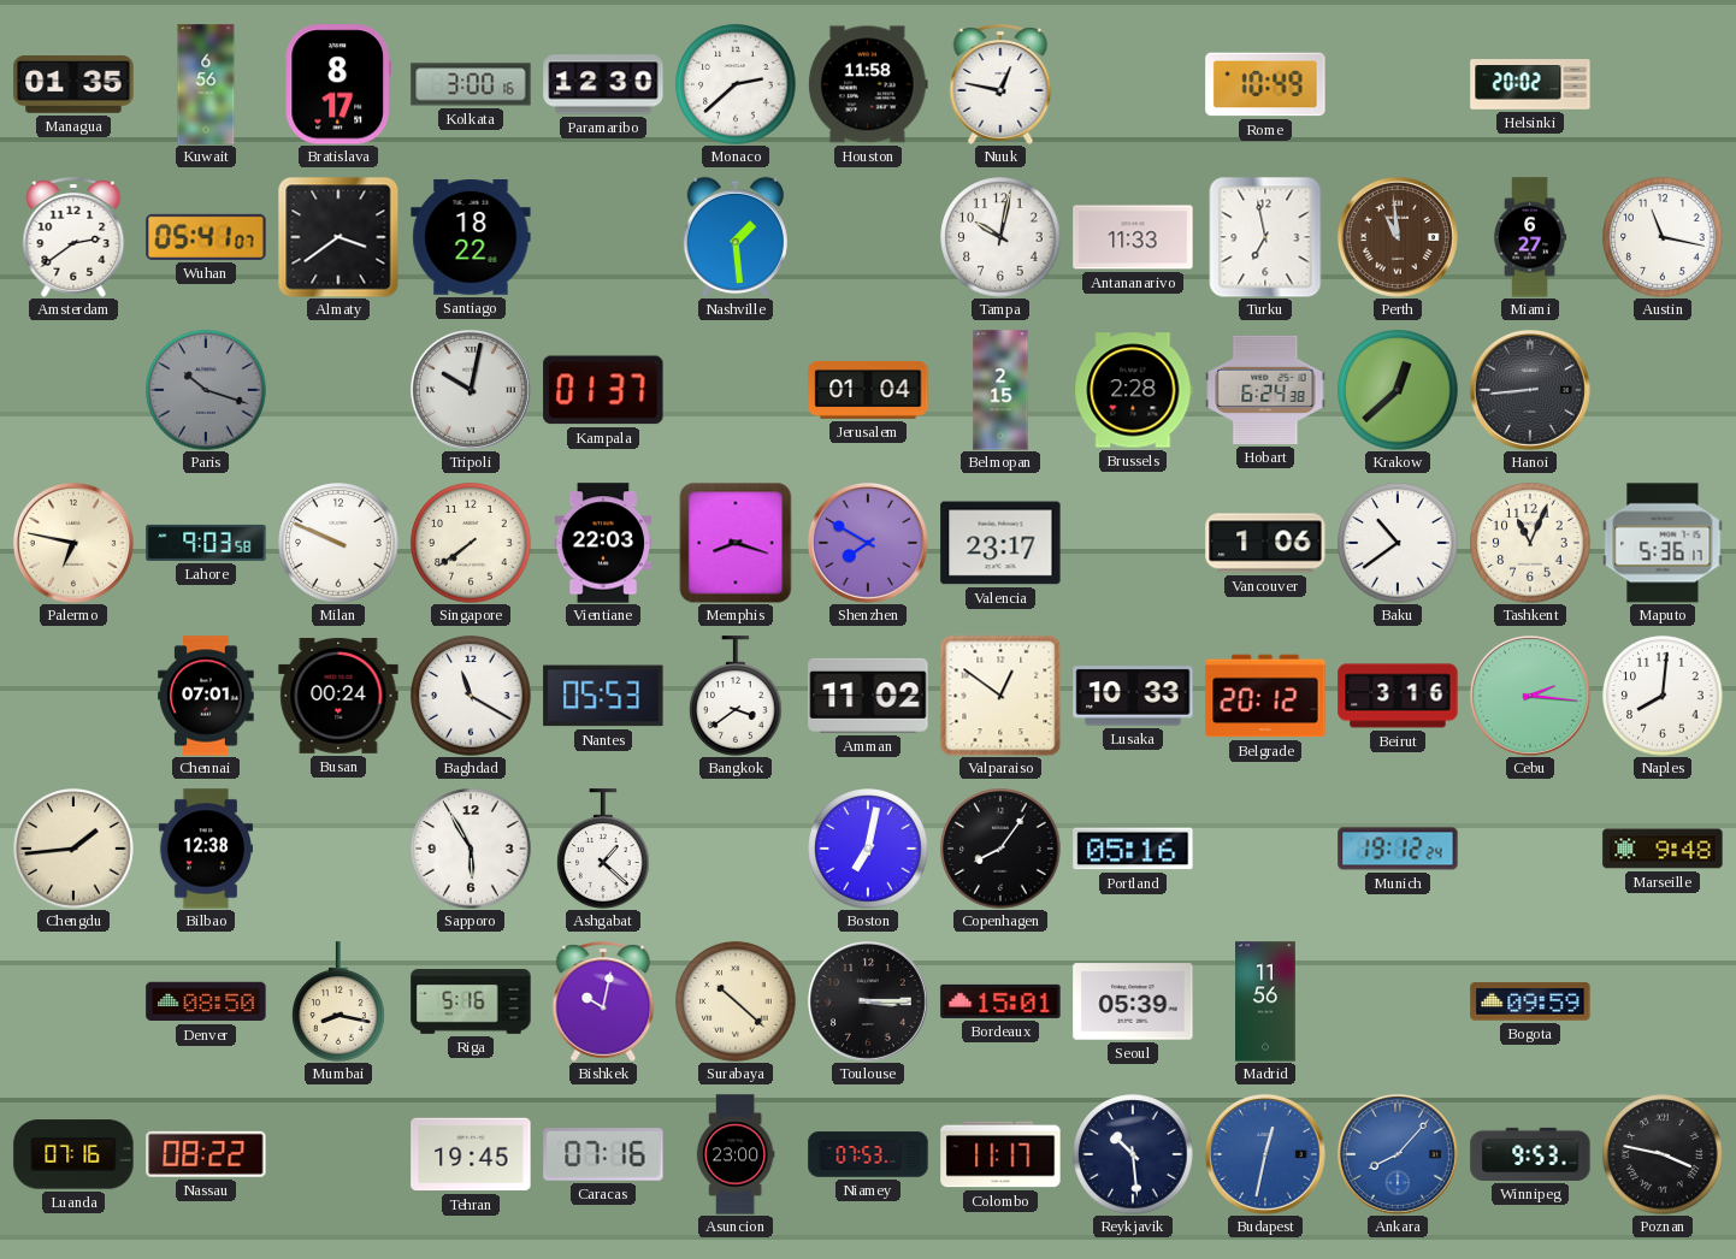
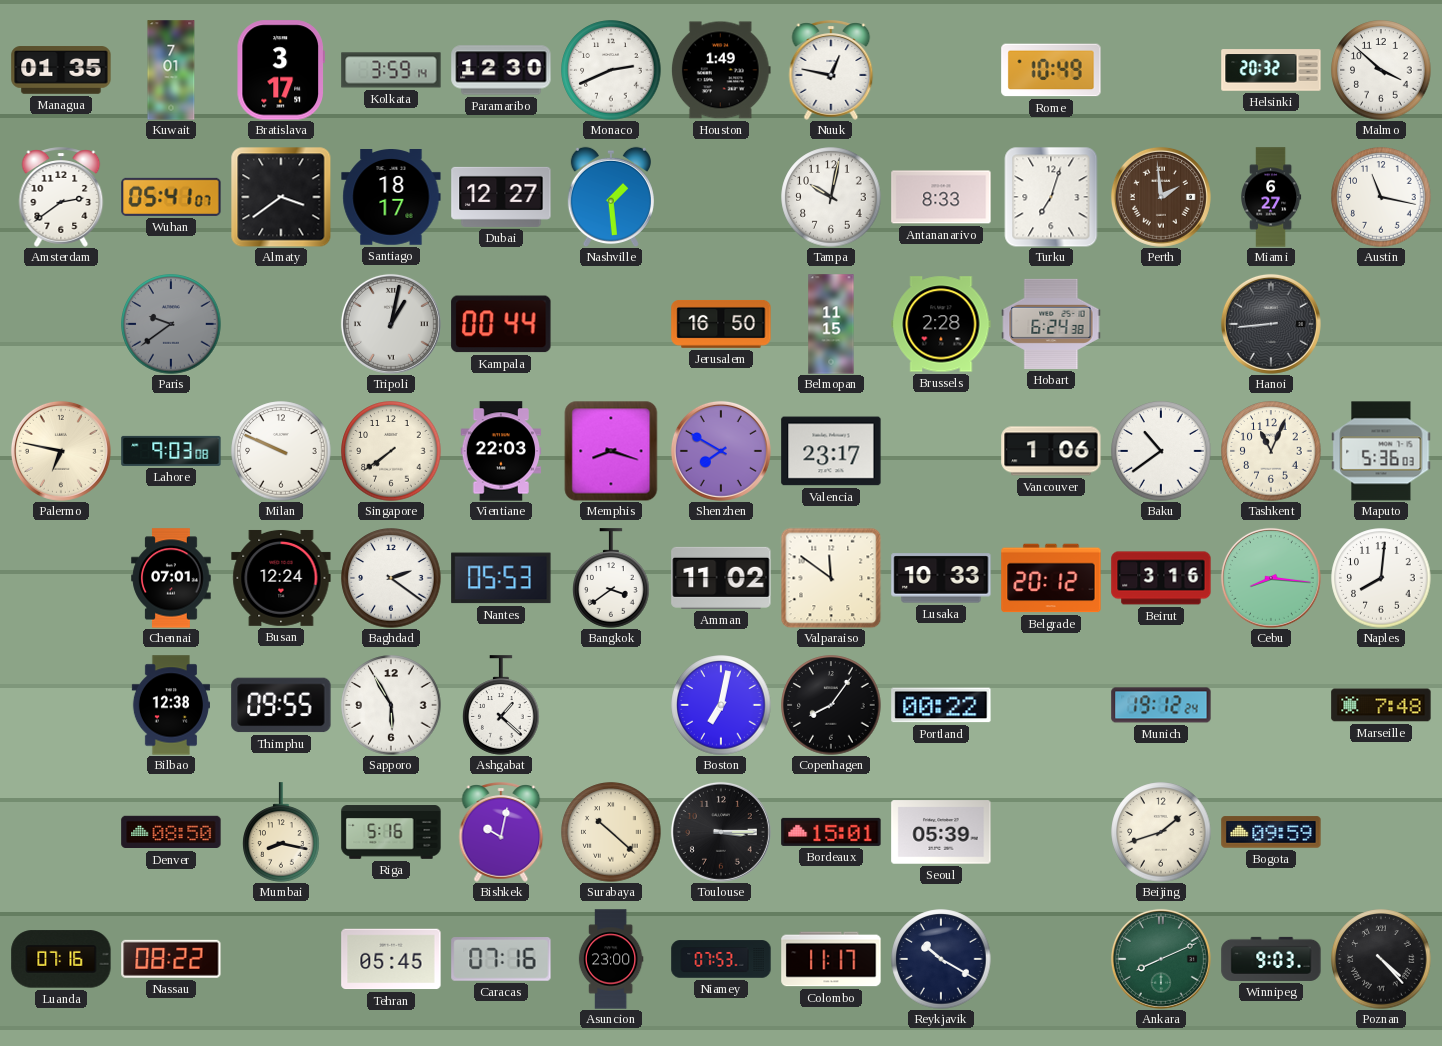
Kuwait: 6:56 -> 7:01 (171, 70)
Bratislava: 8:17 -> 3:17 (280, 70)
Kolkata: 3:00 -> 3:59 (391, 70)
Monaco: 2:38 -> 2:41 (611, 70)
Houston: 11:58 -> 1:49 (721, 70)
Helsinki: 20:02 -> 20:32 (1271, 70)
Malmo: none -> 3:52 (1381, 70)
Santiago: 18:22 -> 18:17 (391, 198)
Dubai: none -> 12:27 (501, 197)
Antananarivo: 11:33 -> 8:33 (941, 197)
Turku: 6:58 -> 7:03 (1051, 197)
Perth: 10:59 -> 1:59 (1161, 197)
Paris: 10:18 -> 9:39 (171, 324)
Tripoli: 10:02 -> 1:02 (391, 324)
Kampala: 01:37 -> 00:44 (501, 324)
Jerusalem: 01:04 -> 16:50 (721, 324)
Belmopan: 2:15 -> 11:15 (831, 324)
Krakow: 12:38 -> none (1398, 390)
Lahore: 9:03:58 -> 9:03:08 (171, 451)
Maputo: 5:36:17 -> 5:36:03 (1381, 451)
Busan: 00:24 -> 12:24 (281, 578)
Baghdad: 11:20 -> 2:21 (391, 578)
Valparaiso: 12:51 -> 11:51 (831, 578)
Cebu: 2:16 -> 8:16 (1271, 578)
Chengdu: 1:44 -> none (73, 849)
Thimphu: none -> 09:55 (281, 705)
Portland: 05:16 -> 00:22 (941, 705)
Marseille: 9:48 -> 7:48 (1381, 705)
Madrid: 11:56 -> none (1266, 1001)
Beijing: none -> 1:42 (1161, 832)
Tehran: 19:45 -> 05:45 (391, 959)
Reykjavik: 10:29 -> 10:20 (941, 959)
Budapest: 12:32 -> none (1265, 1154)
Ankara: 8:07 -> 8:11 (1161, 959)
Ankara dial: blue -> green (1161, 959)
Winnipeg: 9:53 -> 9:03 (1271, 959)
Poznan: 3:47 -> 4:23 (1381, 959)
